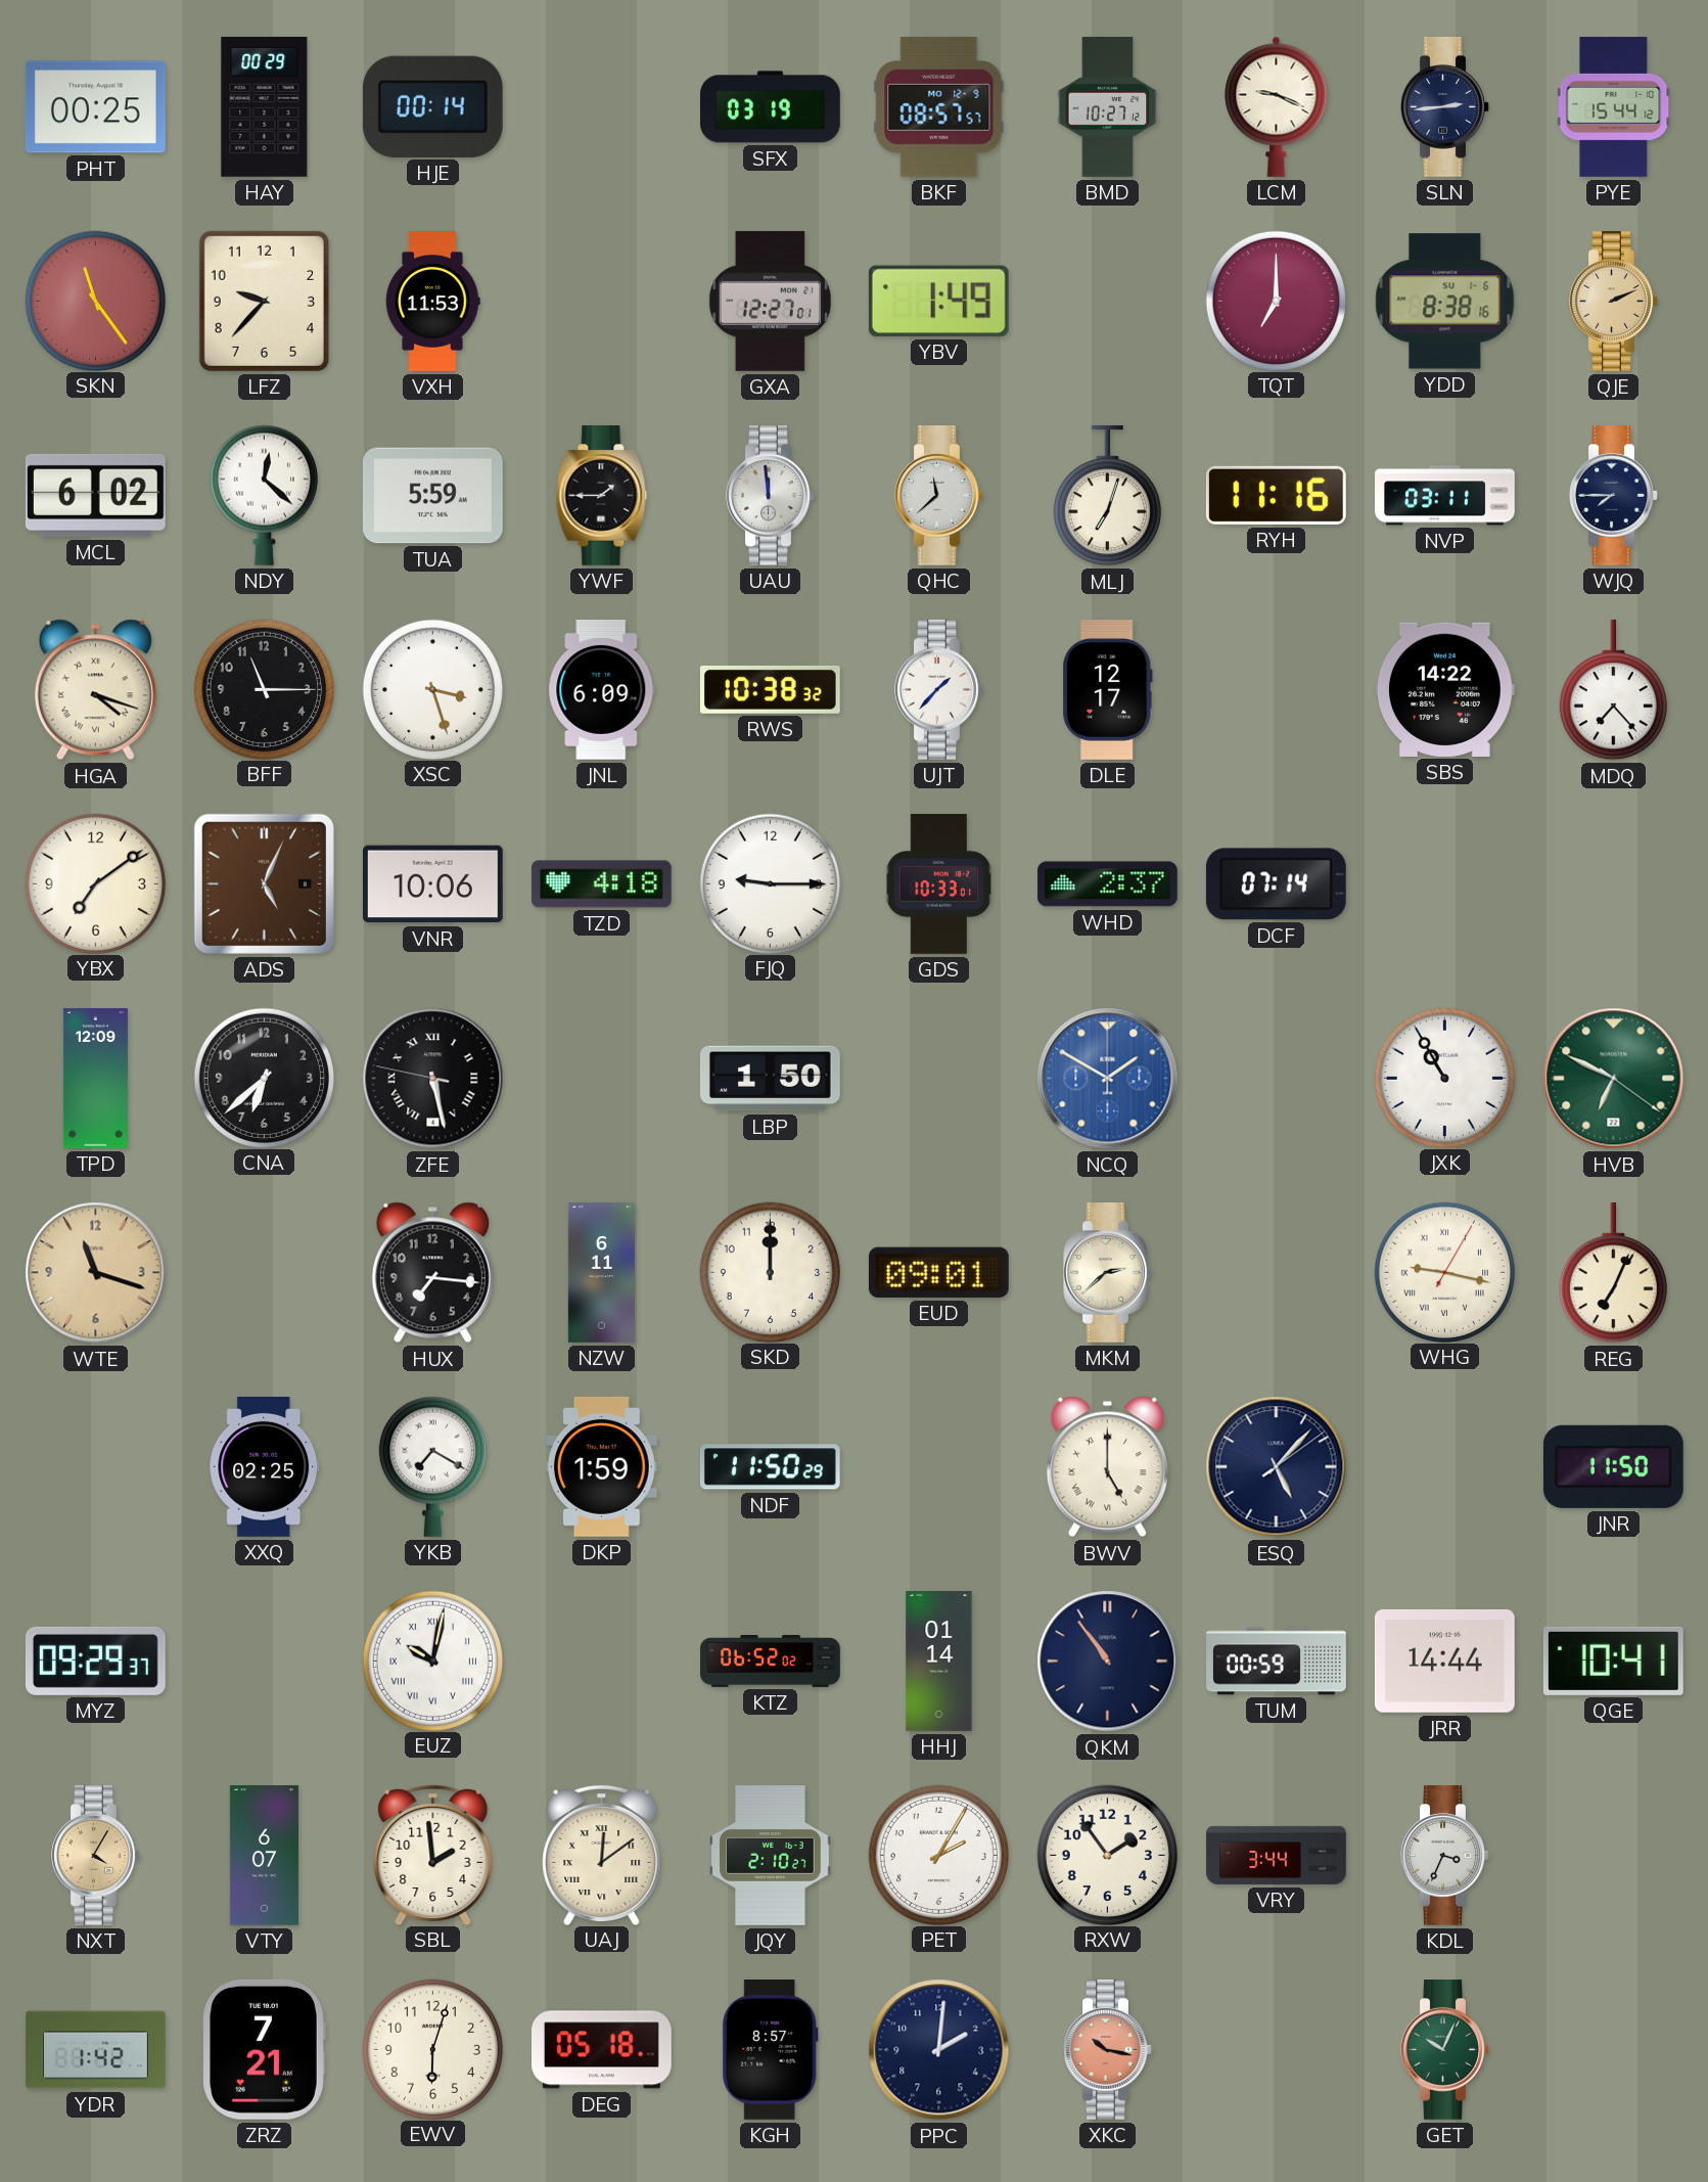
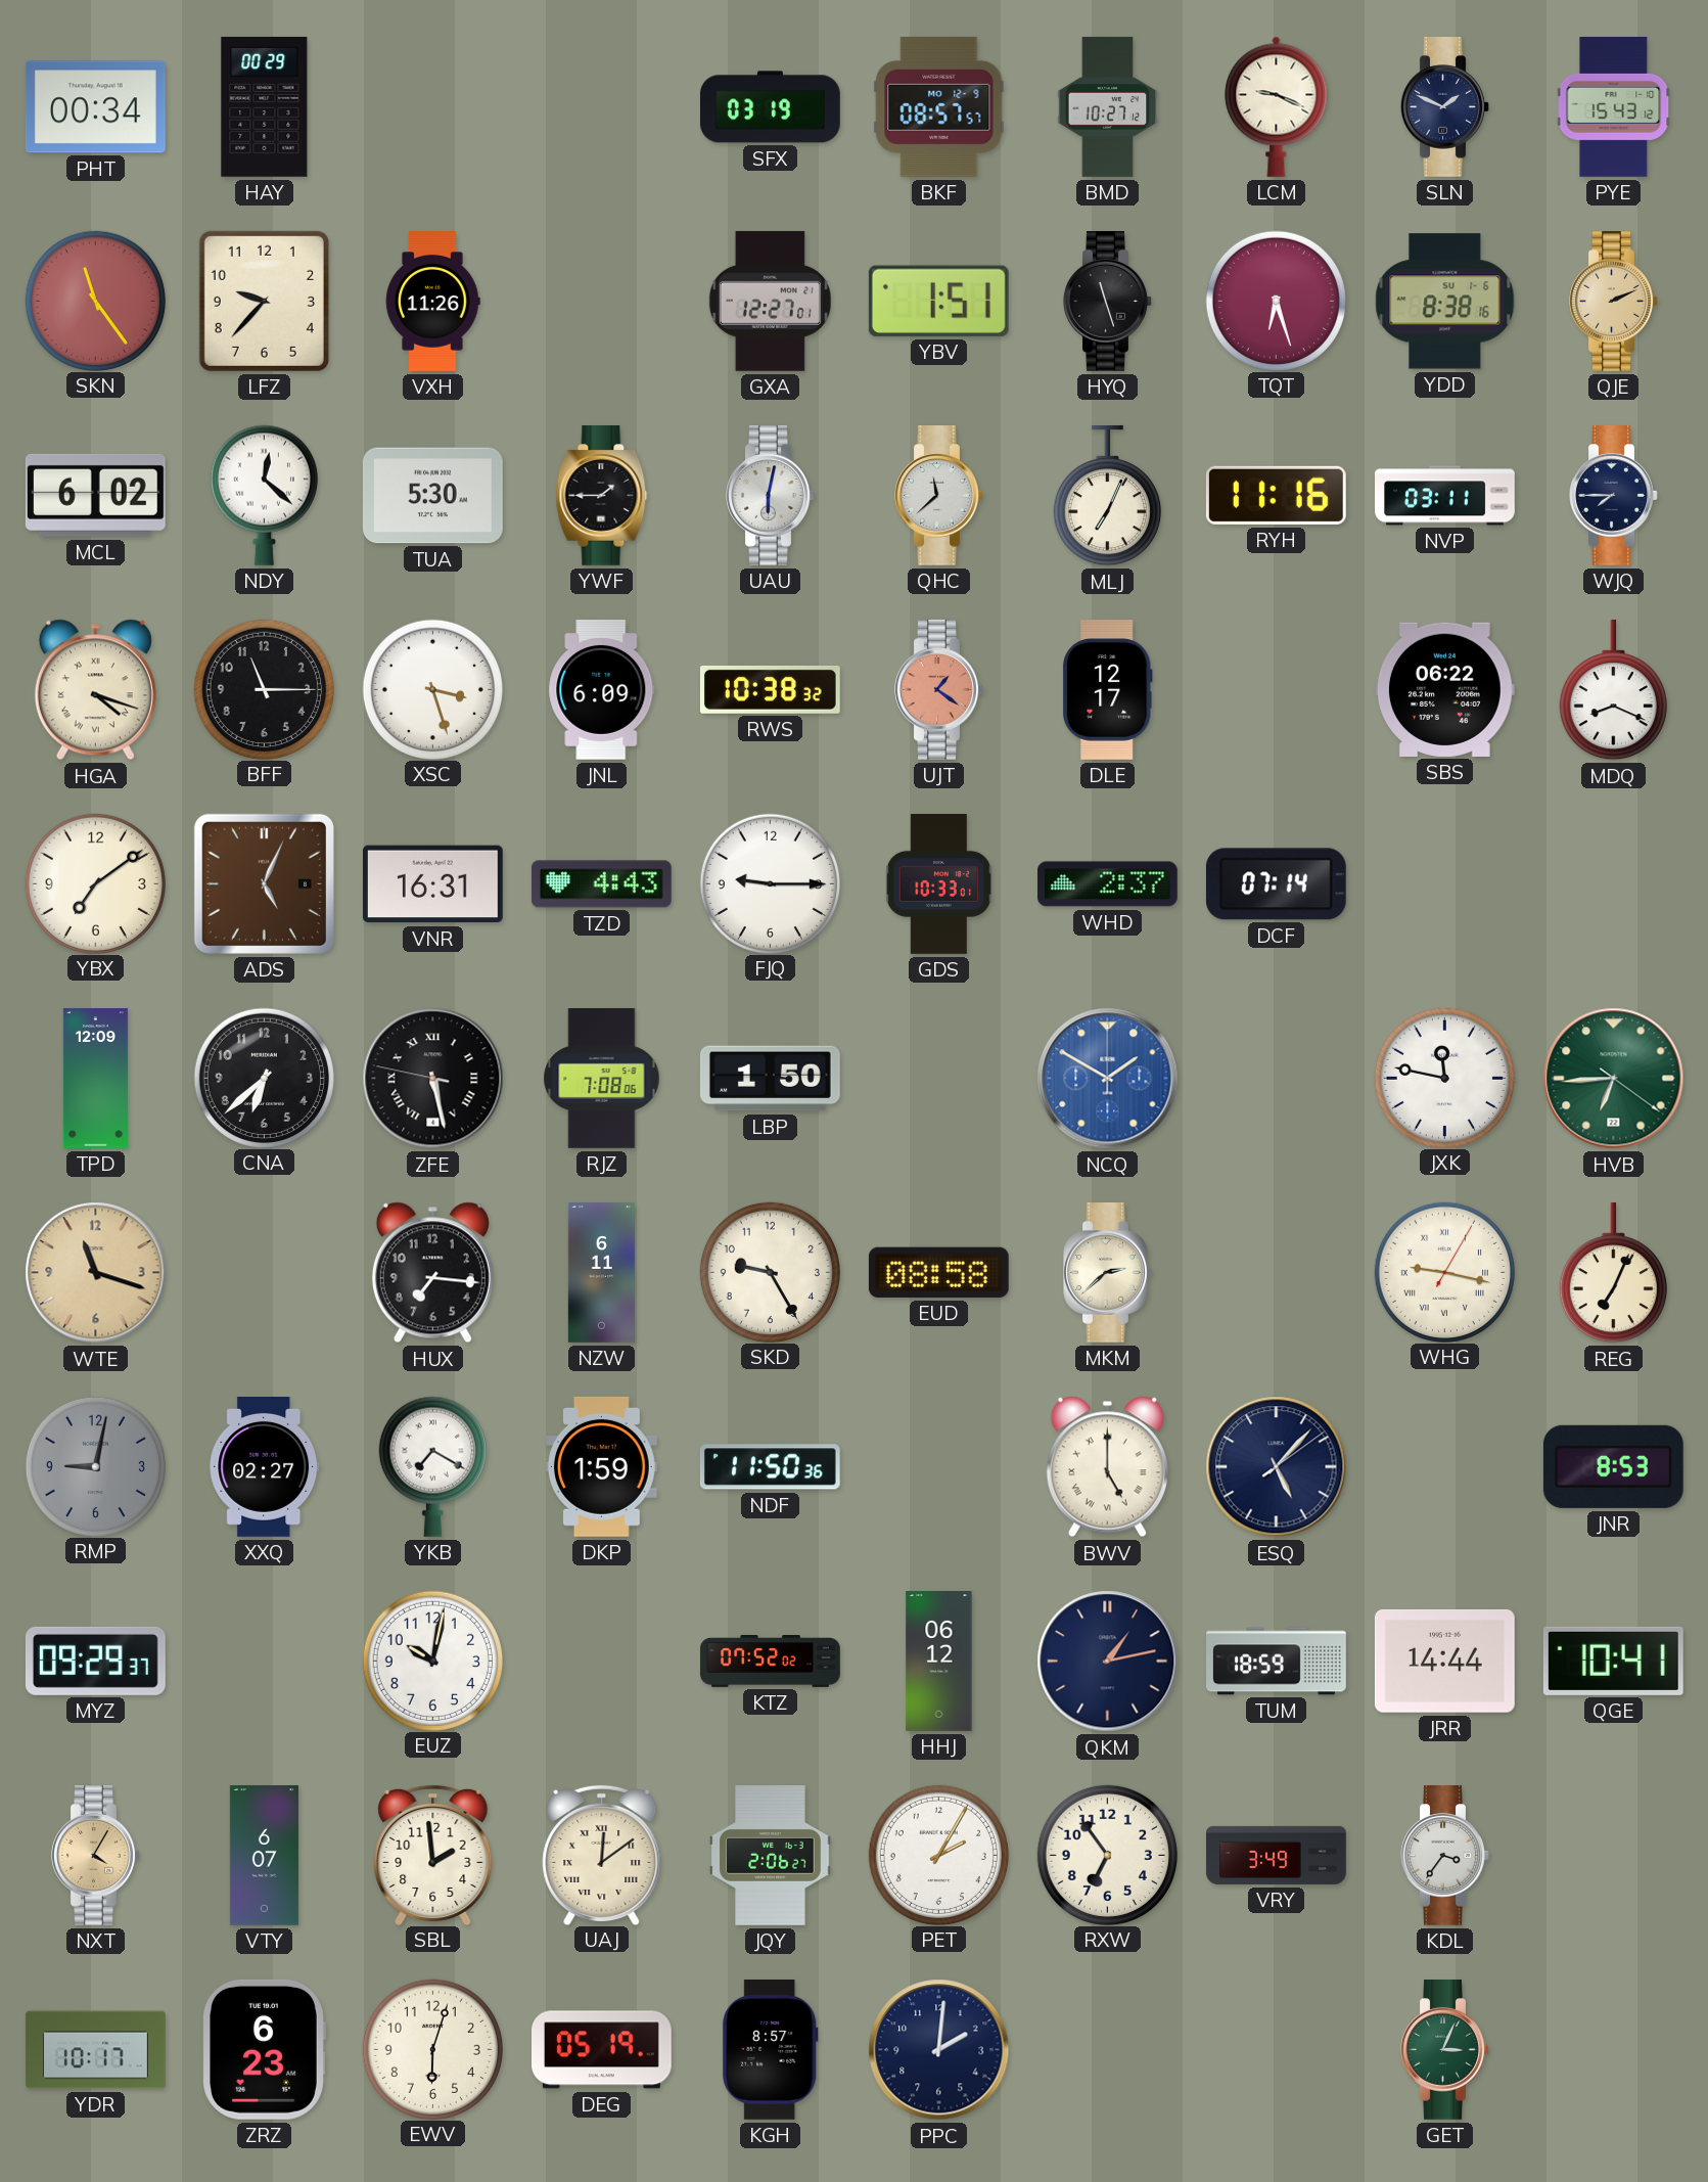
PHT: 00:25 -> 00:34 (95, 107)
HJE: 00:14 -> none (432, 106)
SLN: 2:44 -> 1:49 (1445, 107)
PYE: 15:44 -> 15:43 (1614, 107)
VXH: 11:53 -> 11:26 (433, 302)
YBV: 1:49 -> 1:51 (938, 301)
HYQ: none -> 11:27 (1108, 302)
TQT: 7:00 -> 6:27 (1276, 301)
TUA: 5:59 -> 5:30 (432, 496)
UAU: 11:59 -> 6:02 (771, 496)
MLJ: 7:03 -> 7:04 (1107, 496)
UJT: 1:37 -> 1:21 (939, 690)
UJT dial: white -> salmon (939, 690)
SBS: 14:22 -> 06:22 (1444, 689)
MDQ: 7:23 -> 8:19 (1613, 690)
VNR: 10:06 -> 16:31 (432, 884)
TZD: 4:18 -> 4:43 (601, 884)
RJZ: none -> 7:08 (602, 1079)
JXK: 10:55 -> 11:47 (1444, 1078)
HVB: 6:49 -> 6:44 (1614, 1079)
SKD: 12:00 -> 9:25 (770, 1272)
EUD: 09:01 -> 08:58 (938, 1272)
RMP: none -> 9:02 (95, 1466)
XXQ: 02:25 -> 02:27 (265, 1467)
NDF: 11:50:29 -> 11:50:36 (770, 1467)
JNR: 11:50 -> 8:53 (1613, 1466)
EUZ numerals: Roman -> Arabic (432, 1661)
KTZ: 06:52 -> 07:52 (771, 1662)
HHJ: 01:14 -> 06:12 (939, 1662)
QKM: 10:54 -> 1:13 (1108, 1662)
TUM: 00:59 -> 18:59 (1277, 1662)
JQY: 2:10 -> 2:06 (771, 1856)
RXW: 1:54 -> 6:54 (1107, 1855)
VRY: 3:44 -> 3:49 (1277, 1855)
KDL: 3:34 -> 3:36 (1445, 1856)
YDR: 1:42 -> 10:17 (96, 2050)
ZRZ: 7:21 -> 6:23 (264, 2049)
DEG: 05:18 -> 05:19 (602, 2050)
XKC: 10:17 -> none (1108, 2050)
GET: 10:04 -> 3:04 (1445, 2050)
